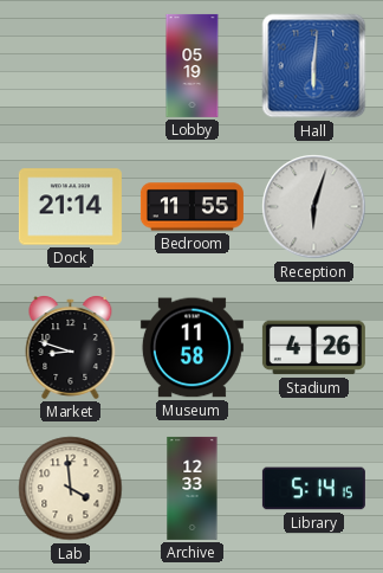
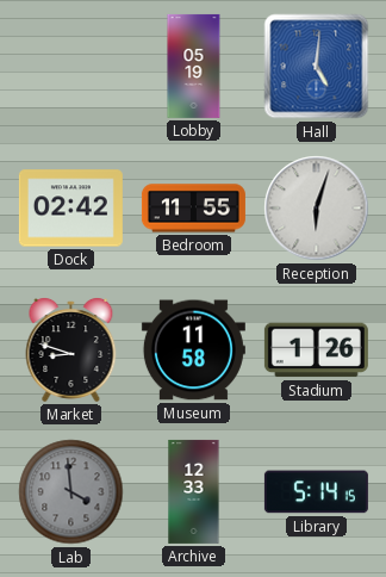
Hall: 6:01 -> 5:01 (317, 67)
Dock: 21:14 -> 02:42 (70, 209)
Stadium: 4:26 -> 1:26 (316, 350)
Lab dial: cream -> grey (71, 492)
